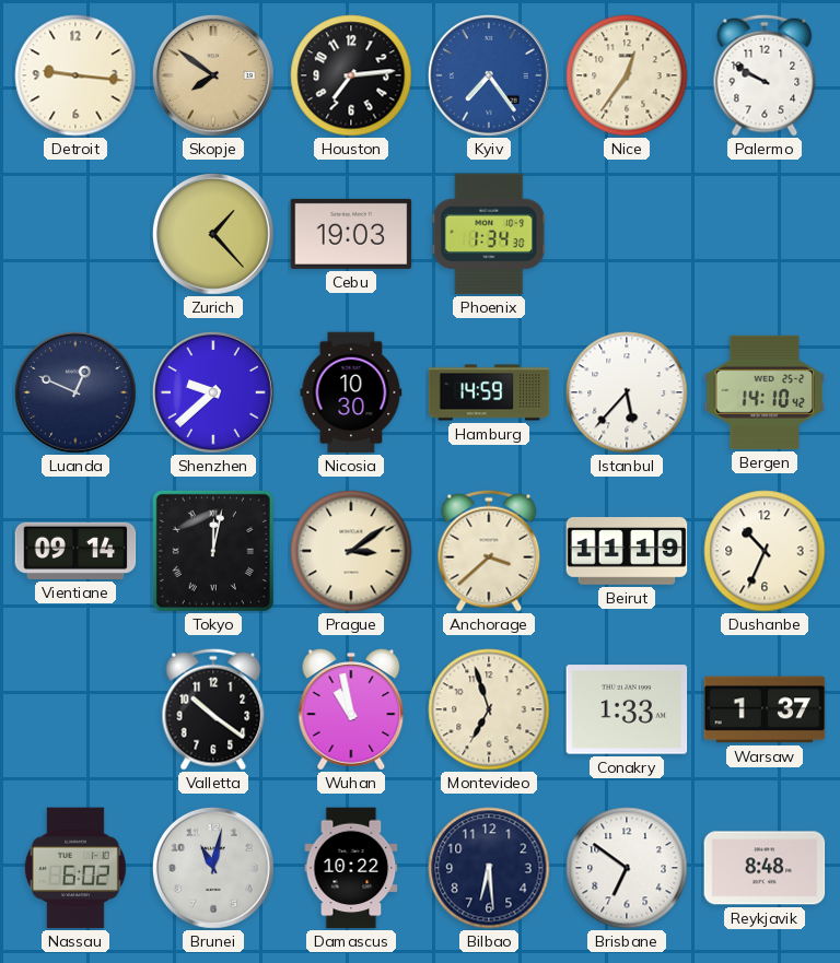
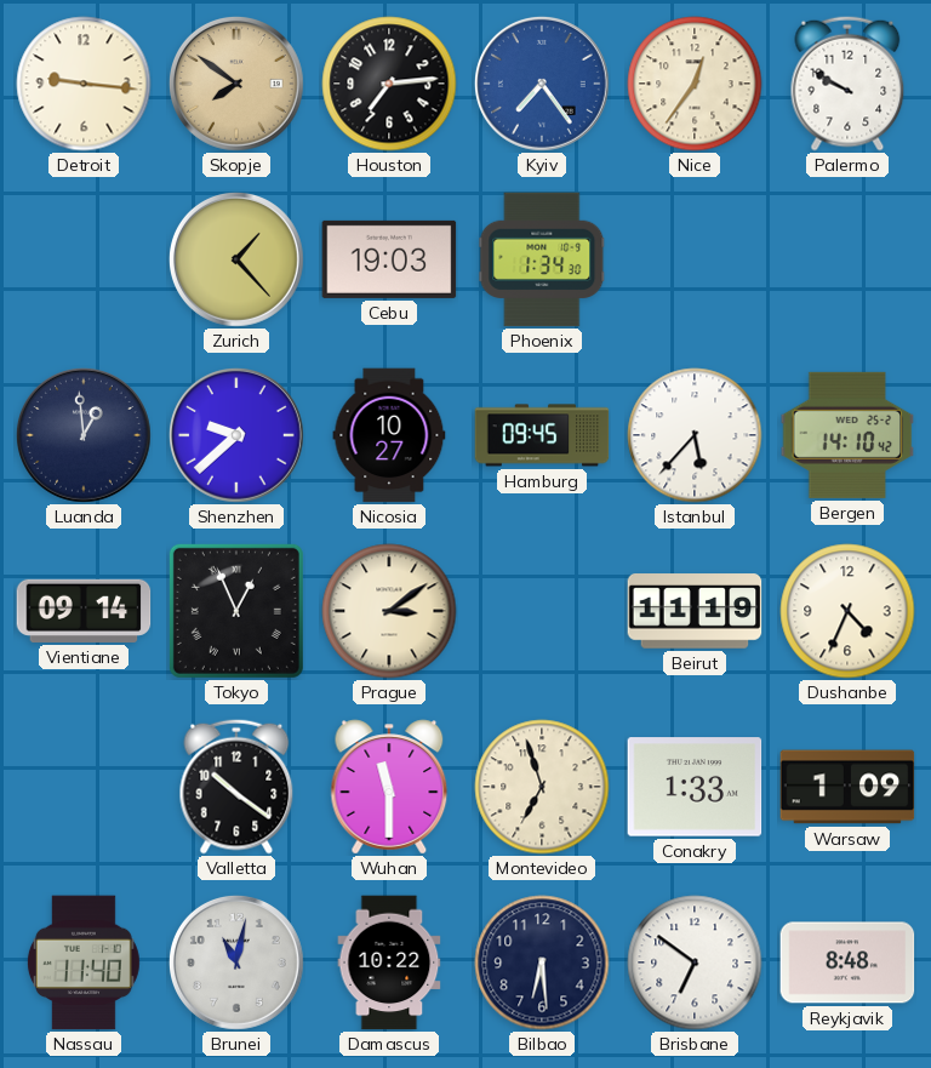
Luanda: 12:49 -> 12:59 (85, 436)
Nicosia: 10:30 -> 10:27 (389, 435)
Hamburg: 14:59 -> 09:45 (542, 435)
Tokyo: 12:02 -> 12:56 (236, 611)
Anchorage: 3:38 -> none (489, 551)
Dushanbe: 10:34 -> 4:34 (847, 611)
Wuhan: 10:58 -> 11:30 (389, 787)
Warsaw: 1:37 -> 1:09 (847, 787)
Nassau: 6:02 -> 11:40 (84, 963)
